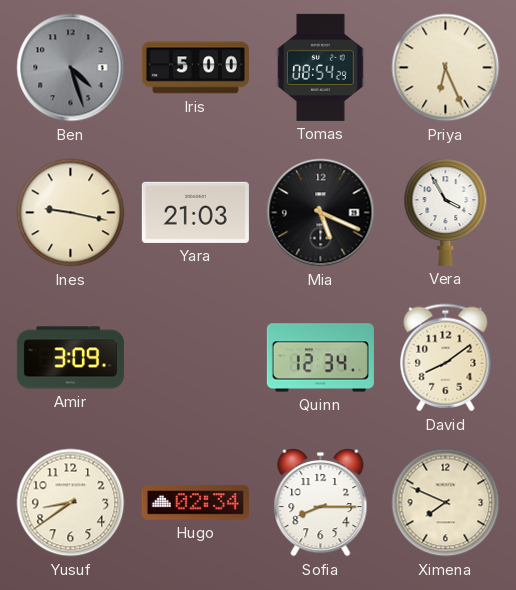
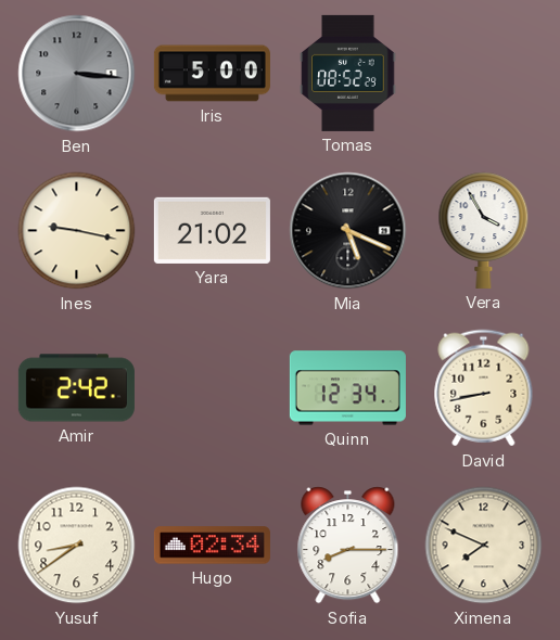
Ben: 4:27 -> 3:16 (77, 74)
Tomas: 08:54 -> 08:52 (348, 73)
Priya: 6:26 -> none (446, 68)
Yara: 21:03 -> 21:02 (212, 230)
Amir: 3:09 -> 2:42 (76, 388)
David: 8:09 -> 8:43 (484, 388)
